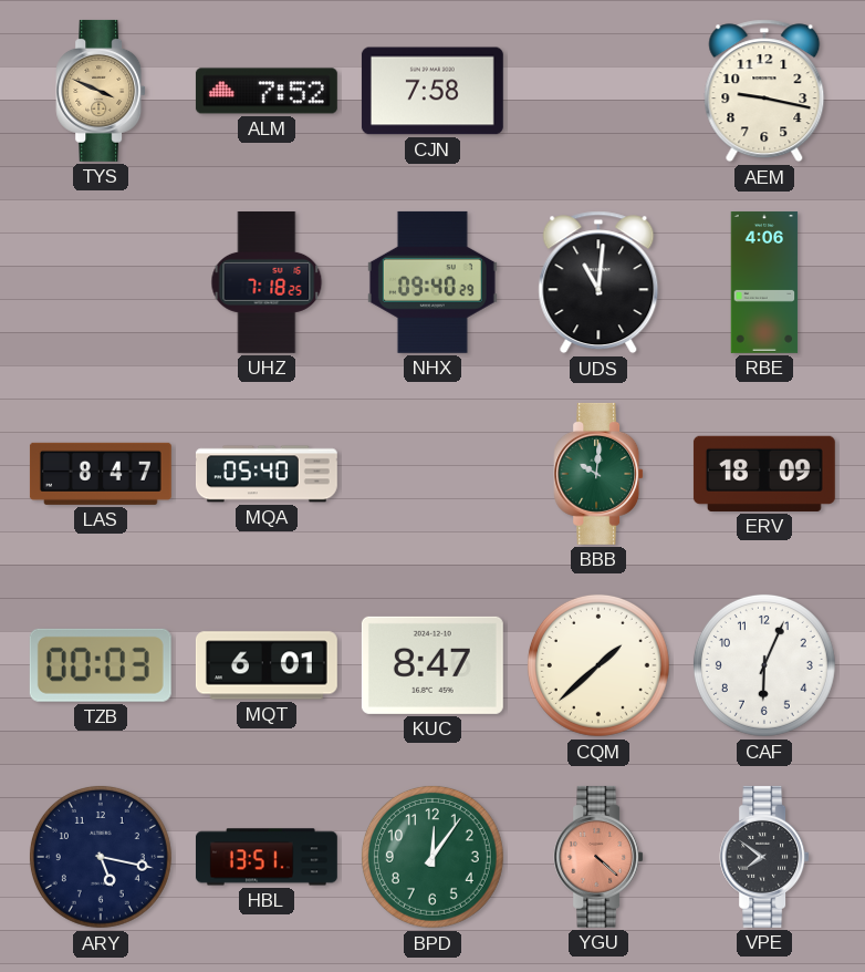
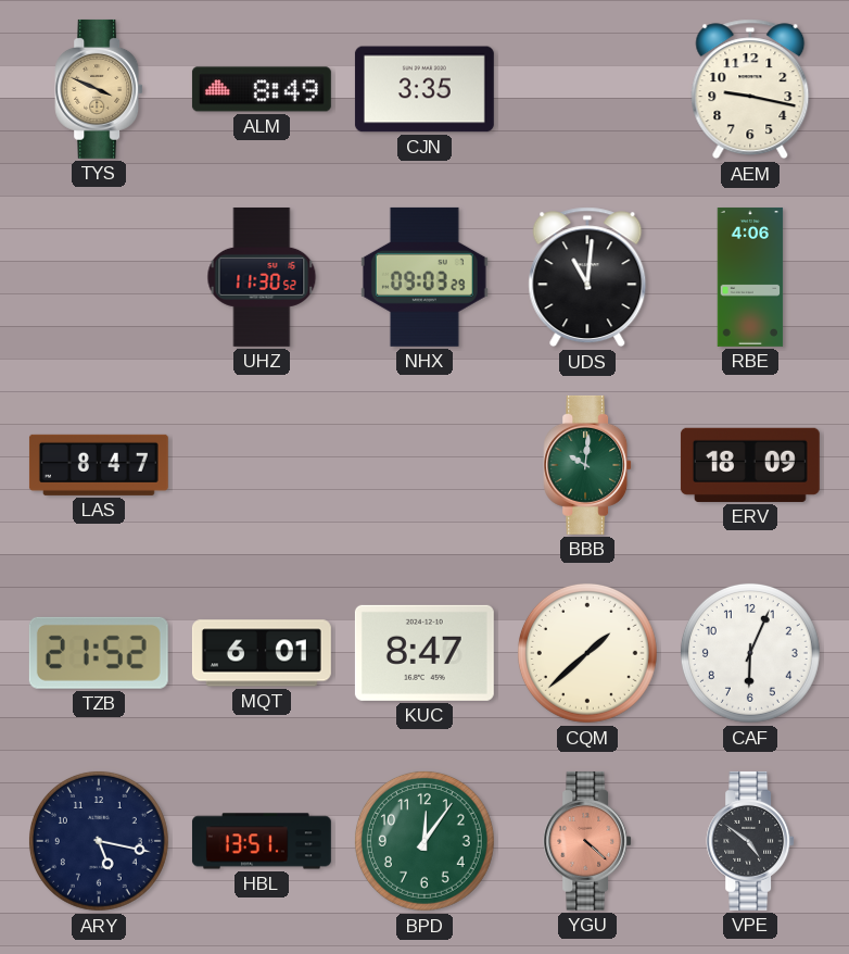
ALM: 7:52 -> 8:49 (262, 89)
CJN: 7:58 -> 3:35 (424, 89)
UHZ: 7:18 -> 11:30 (262, 277)
NHX: 09:40 -> 09:03 (424, 277)
MQA: 05:40 -> none (267, 474)
TZB: 00:03 -> 21:52 (99, 653)
VPE: 7:51 -> 4:51 (750, 841)
